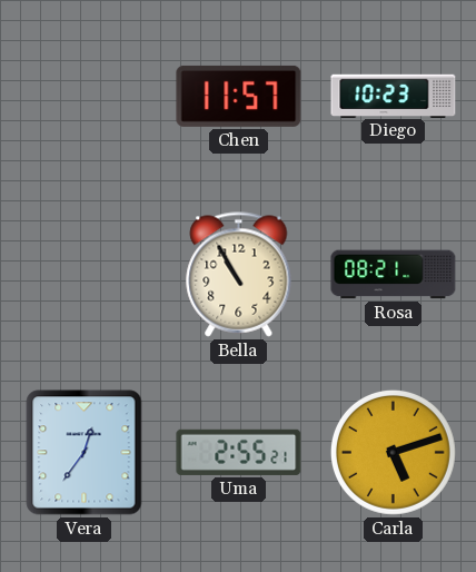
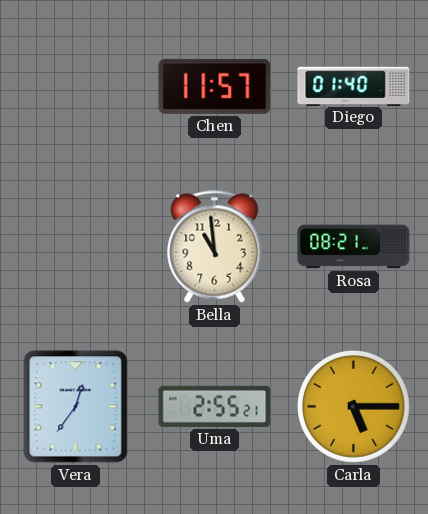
Diego: 10:23 -> 01:40 (354, 86)
Bella: 10:55 -> 10:59 (215, 247)
Carla: 5:12 -> 5:15 (353, 406)
